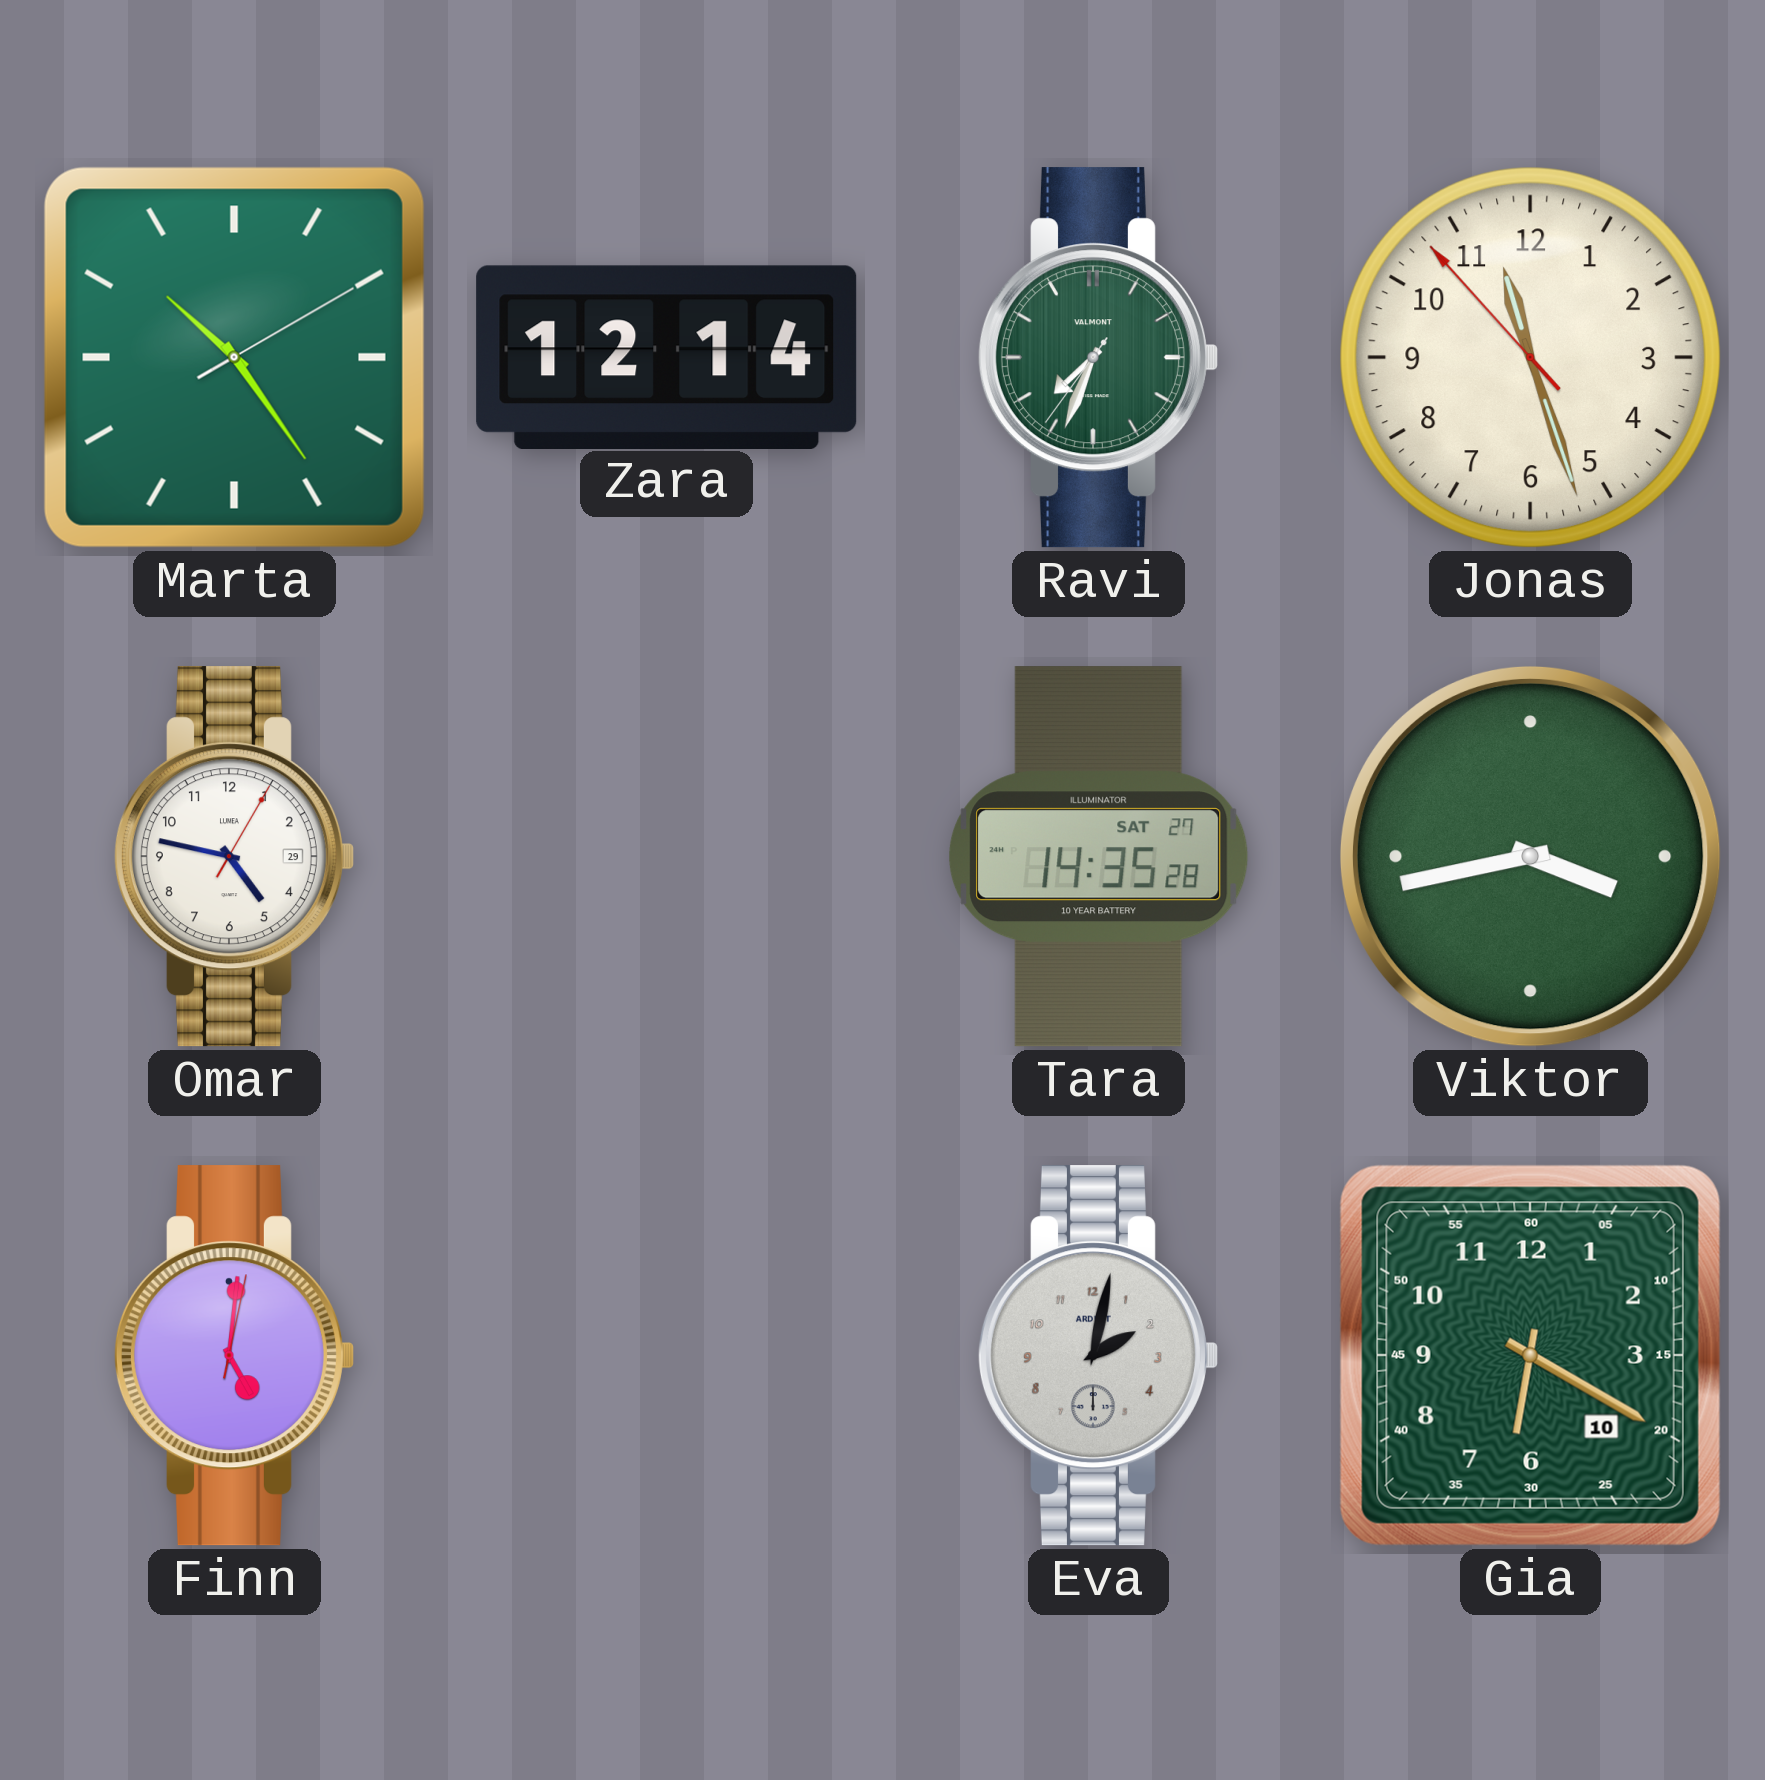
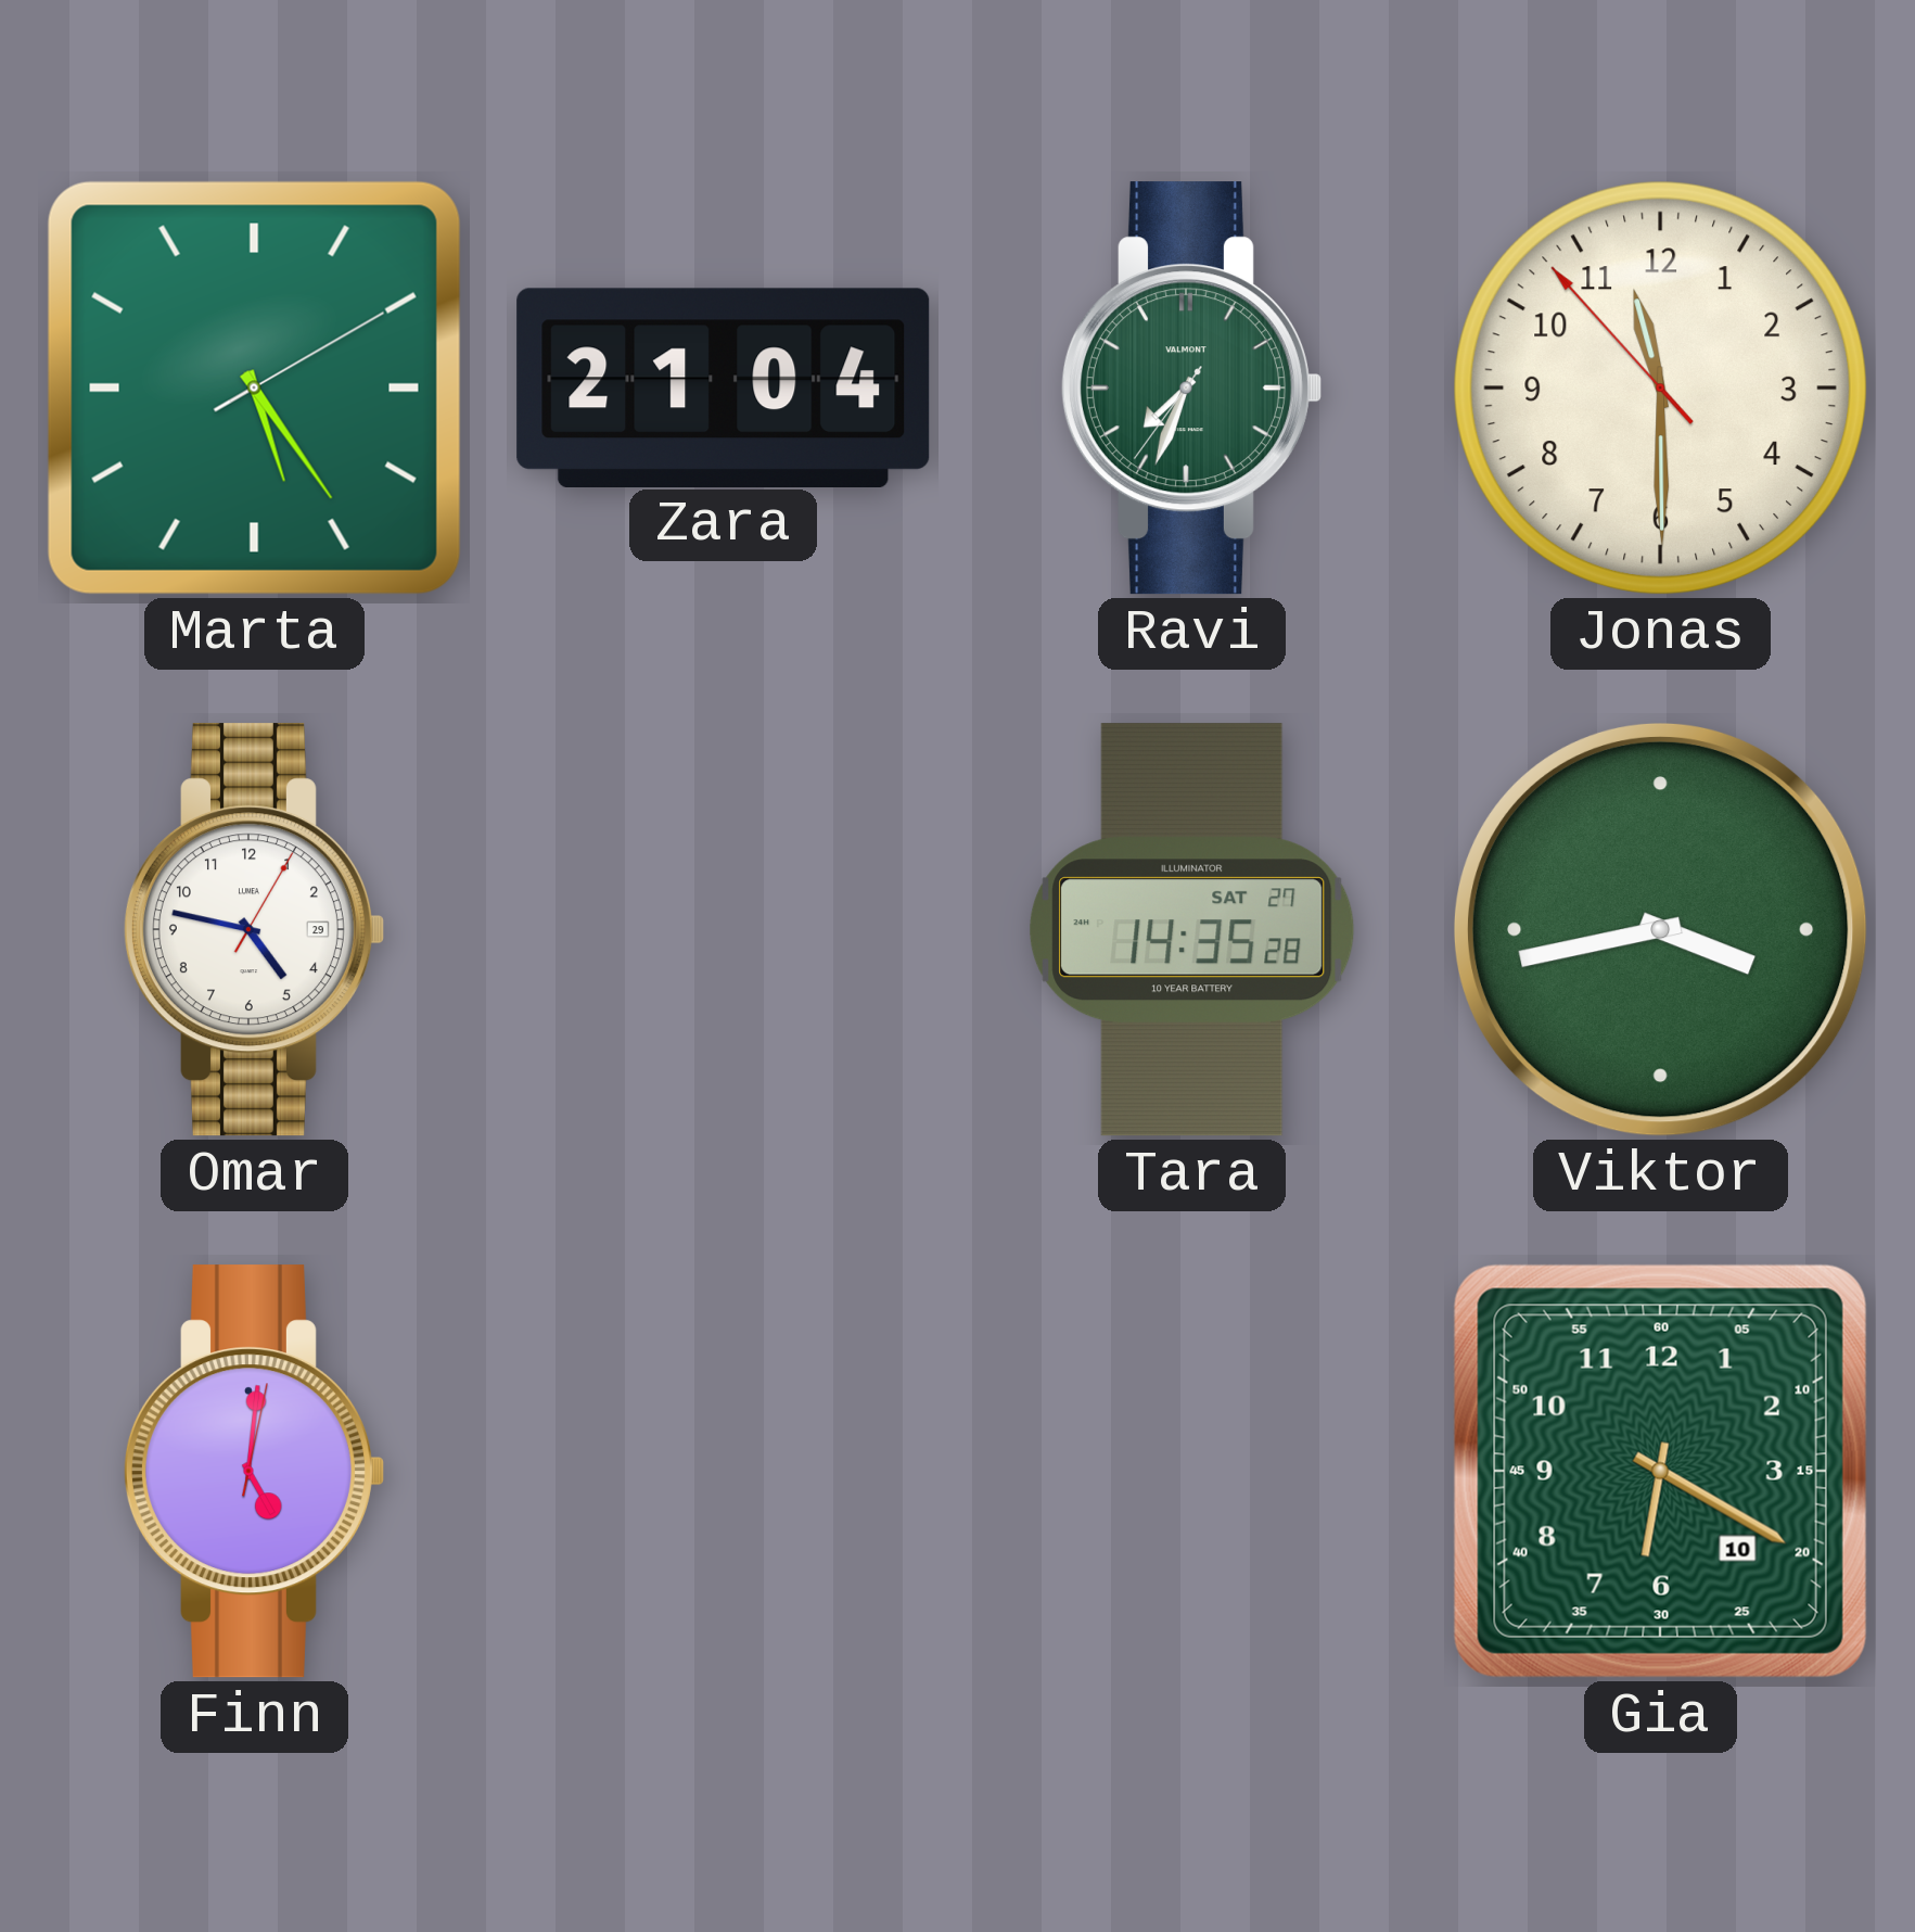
Marta: 10:24 -> 5:24 (254, 387)
Zara: 12:14 -> 21:04 (724, 387)
Jonas: 11:26 -> 11:29 (1660, 387)
Eva: 2:02 -> none (1098, 1356)
